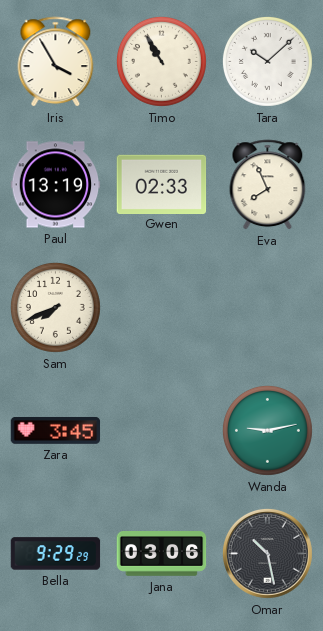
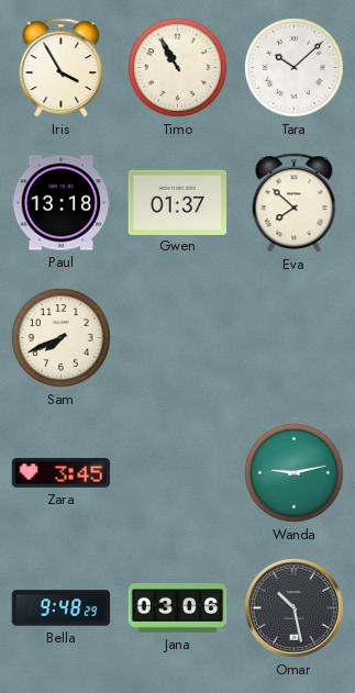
Paul: 13:19 -> 13:18 (62, 203)
Gwen: 02:33 -> 01:37 (178, 202)
Eva: 7:56 -> 7:52 (295, 203)
Bella: 9:29 -> 9:48 (62, 608)
